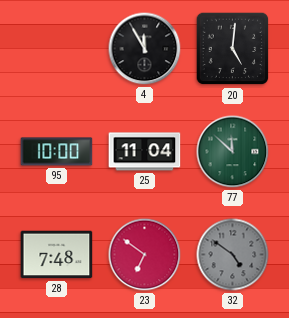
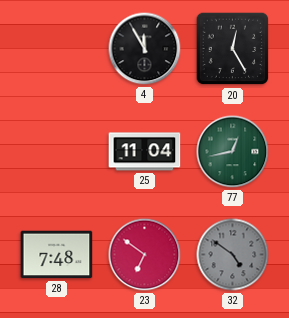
20: 5:01 -> 12:25 (233, 49)
95: 10:00 -> none (57, 152)
77: 11:52 -> 12:43 (233, 152)
